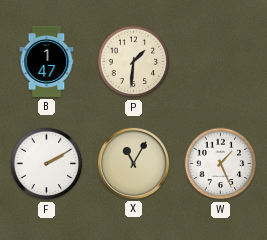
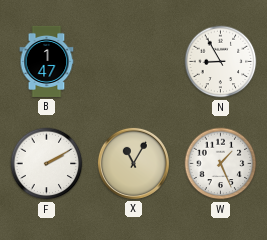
P: 1:31 -> none (134, 62)
N: none -> 8:55 (221, 62)
